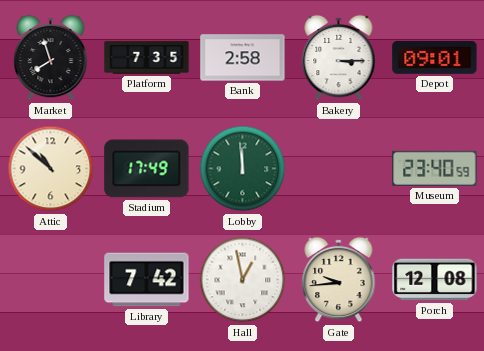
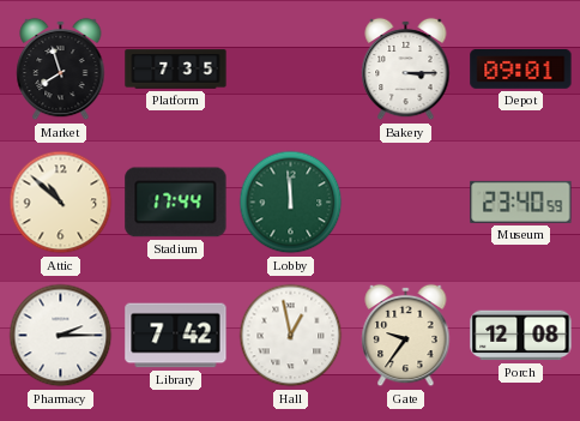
Bank: 2:58 -> none (243, 58)
Stadium: 17:49 -> 17:44 (176, 203)
Pharmacy: none -> 2:15 (61, 336)
Gate: 9:44 -> 9:36 (406, 336)
